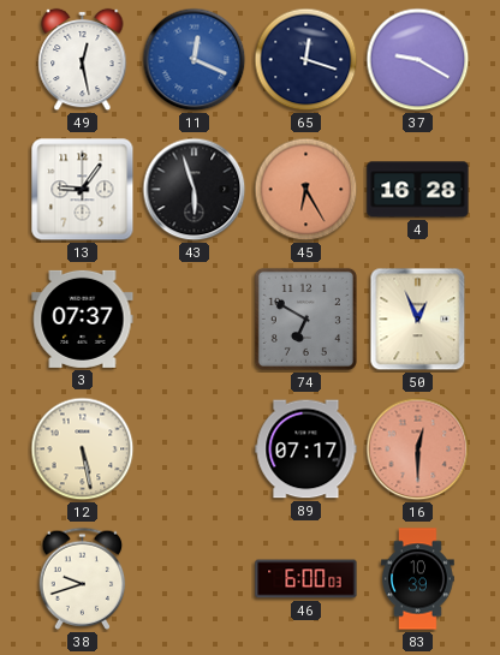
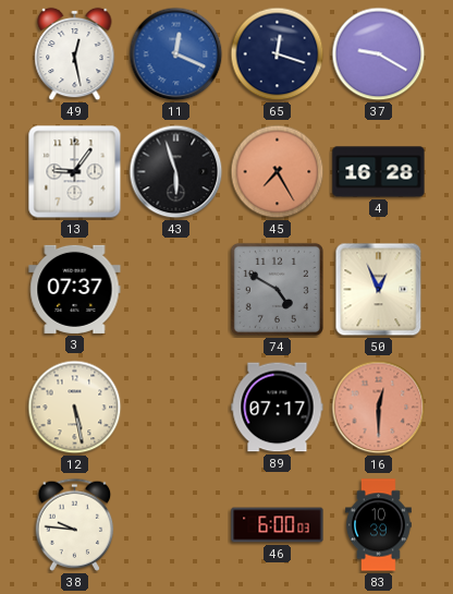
45: 6:25 -> 7:25 (278, 172)
74: 6:50 -> 4:50 (277, 289)
38: 9:42 -> 9:46 (75, 524)
